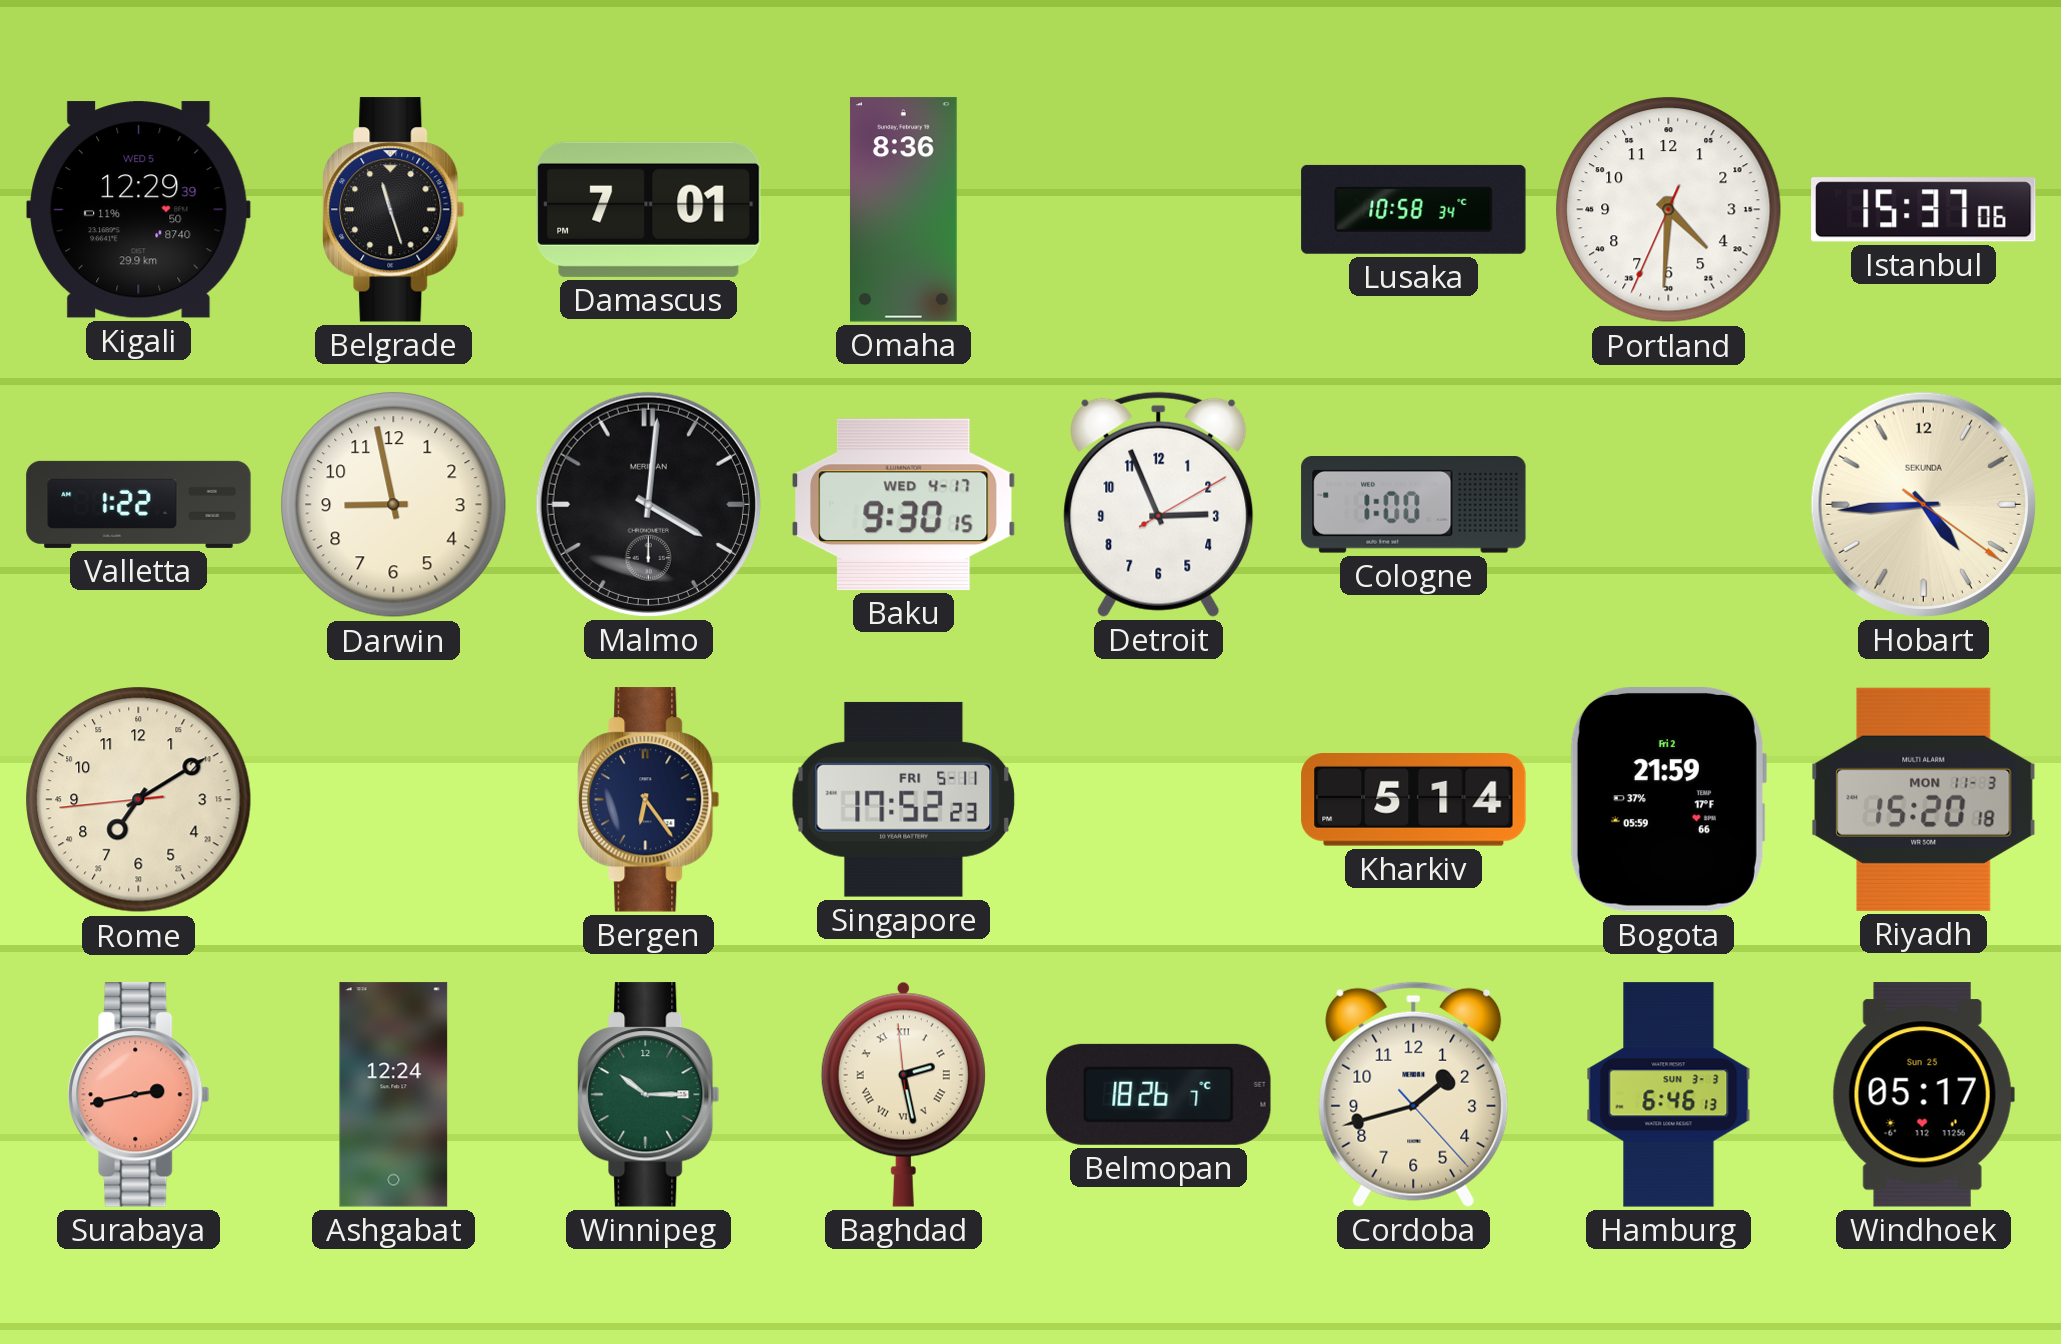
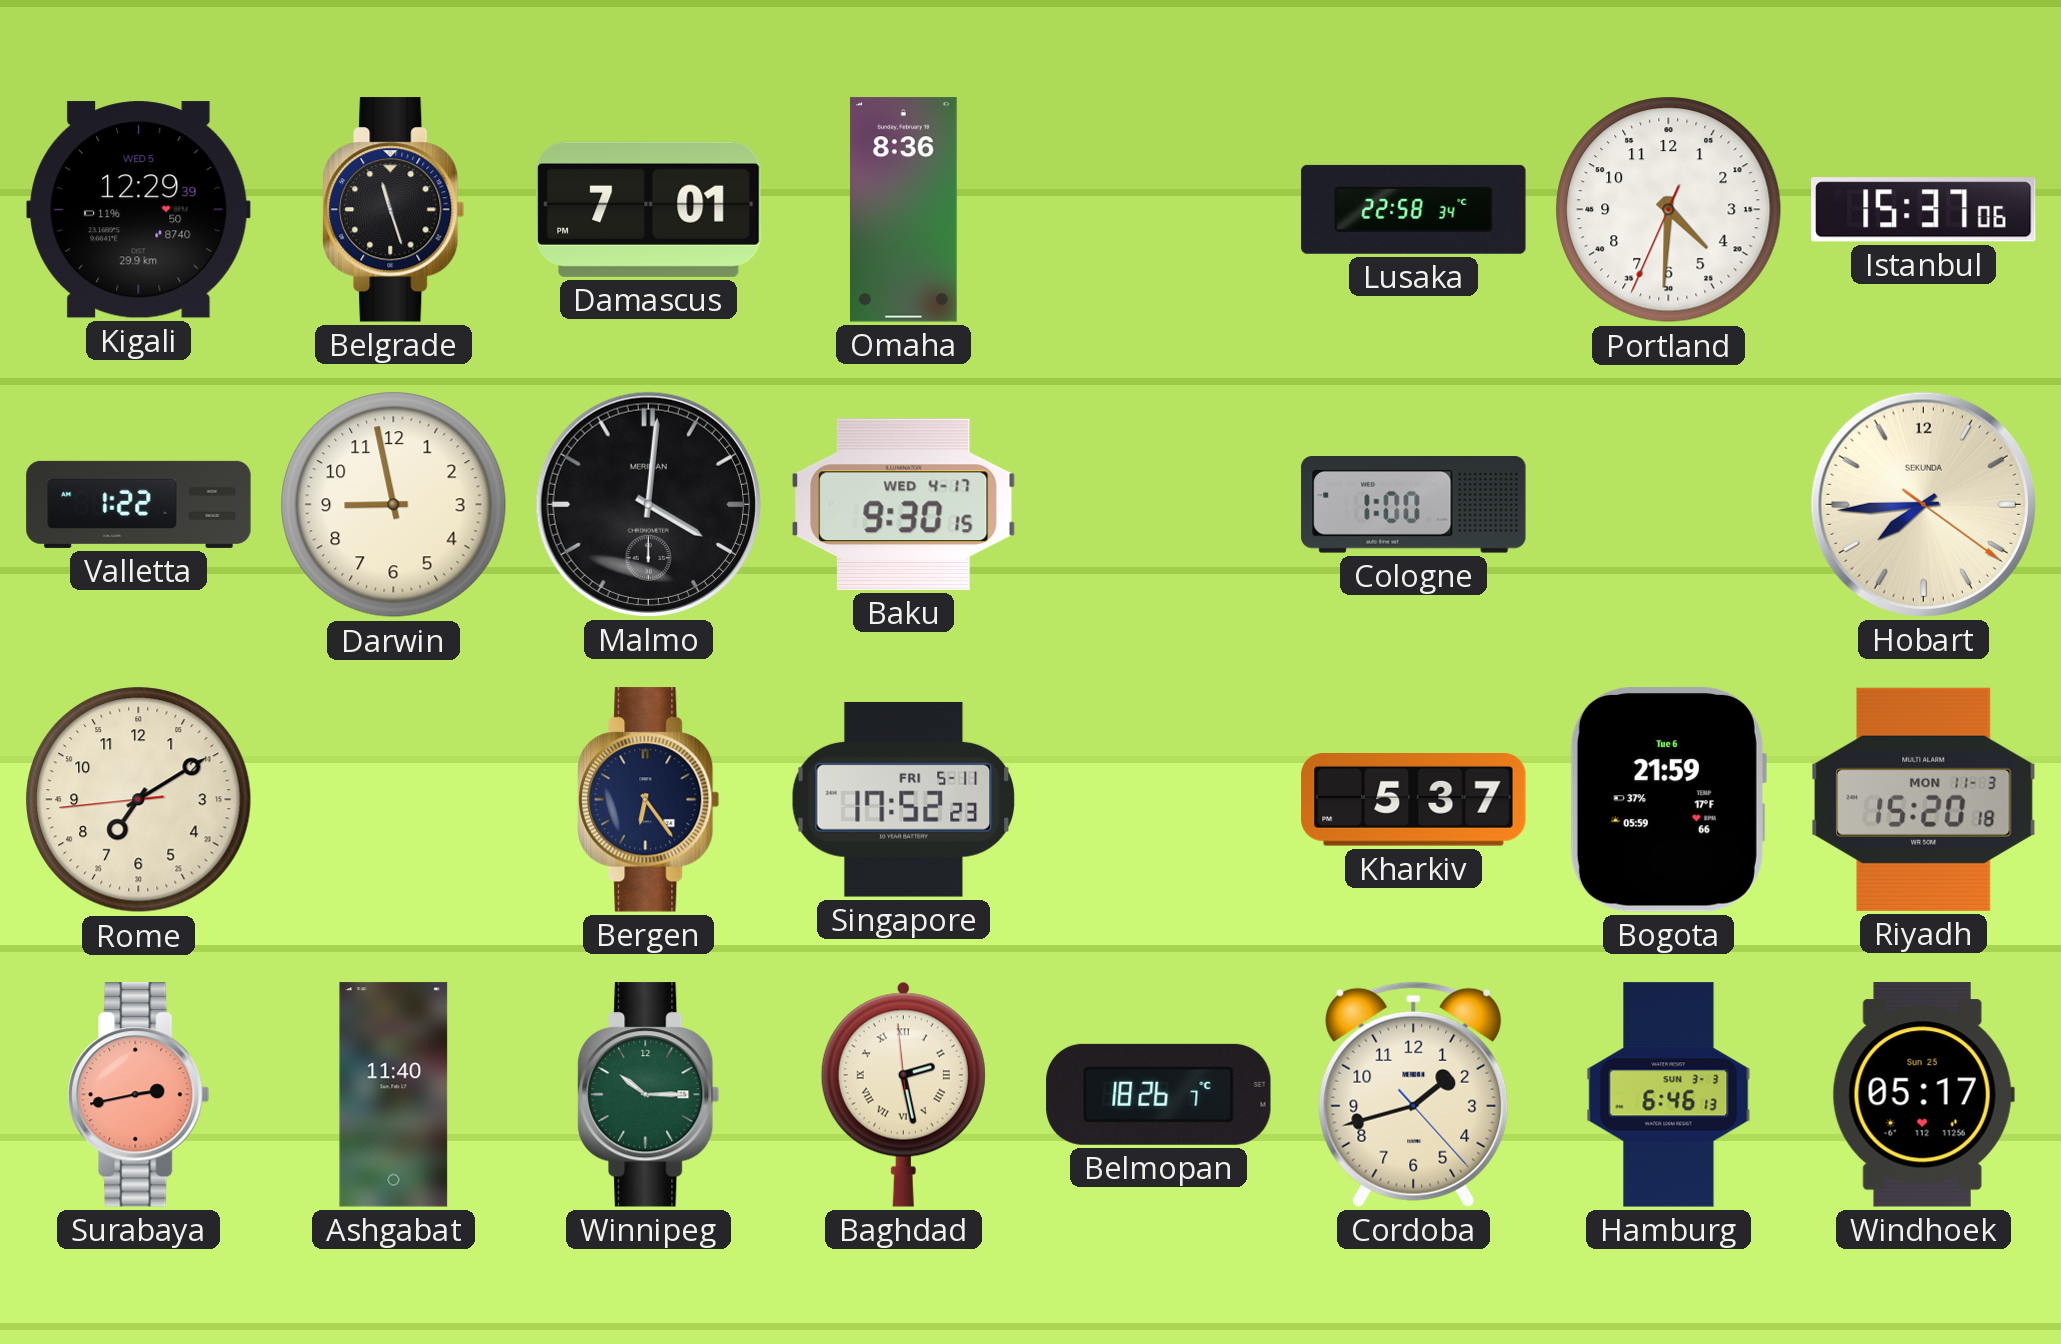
Lusaka: 10:58 -> 22:58 (1414, 209)
Detroit: 2:56 -> none (1159, 504)
Hobart: 4:44 -> 7:44 (1923, 504)
Kharkiv: 5:14 -> 5:37 (1414, 800)
Bogota date: Fri 2 -> Tue 6 (1668, 800)
Ashgabat: 12:24 -> 11:40 (394, 1095)
